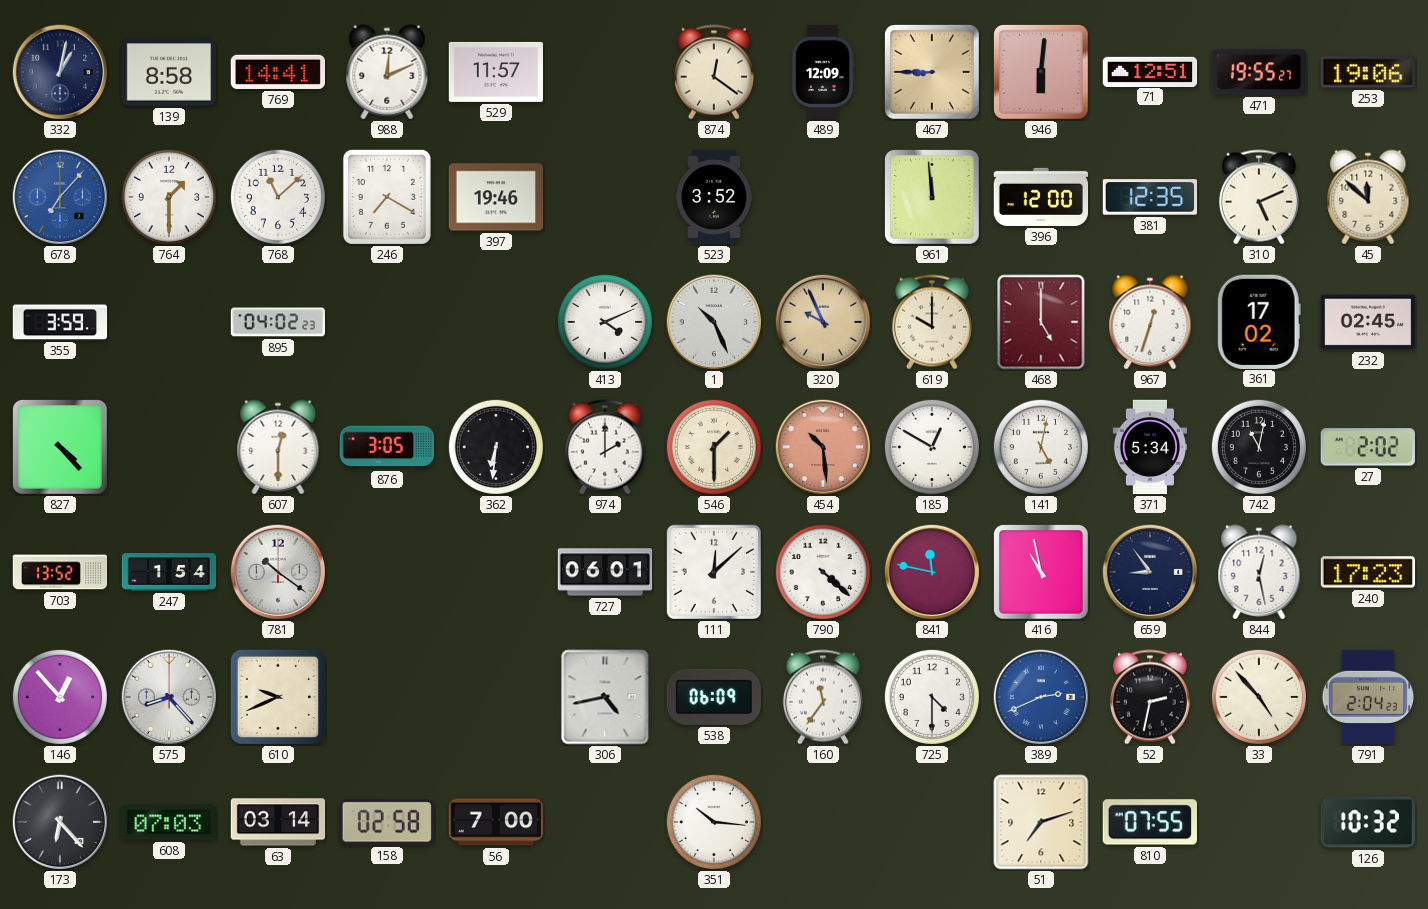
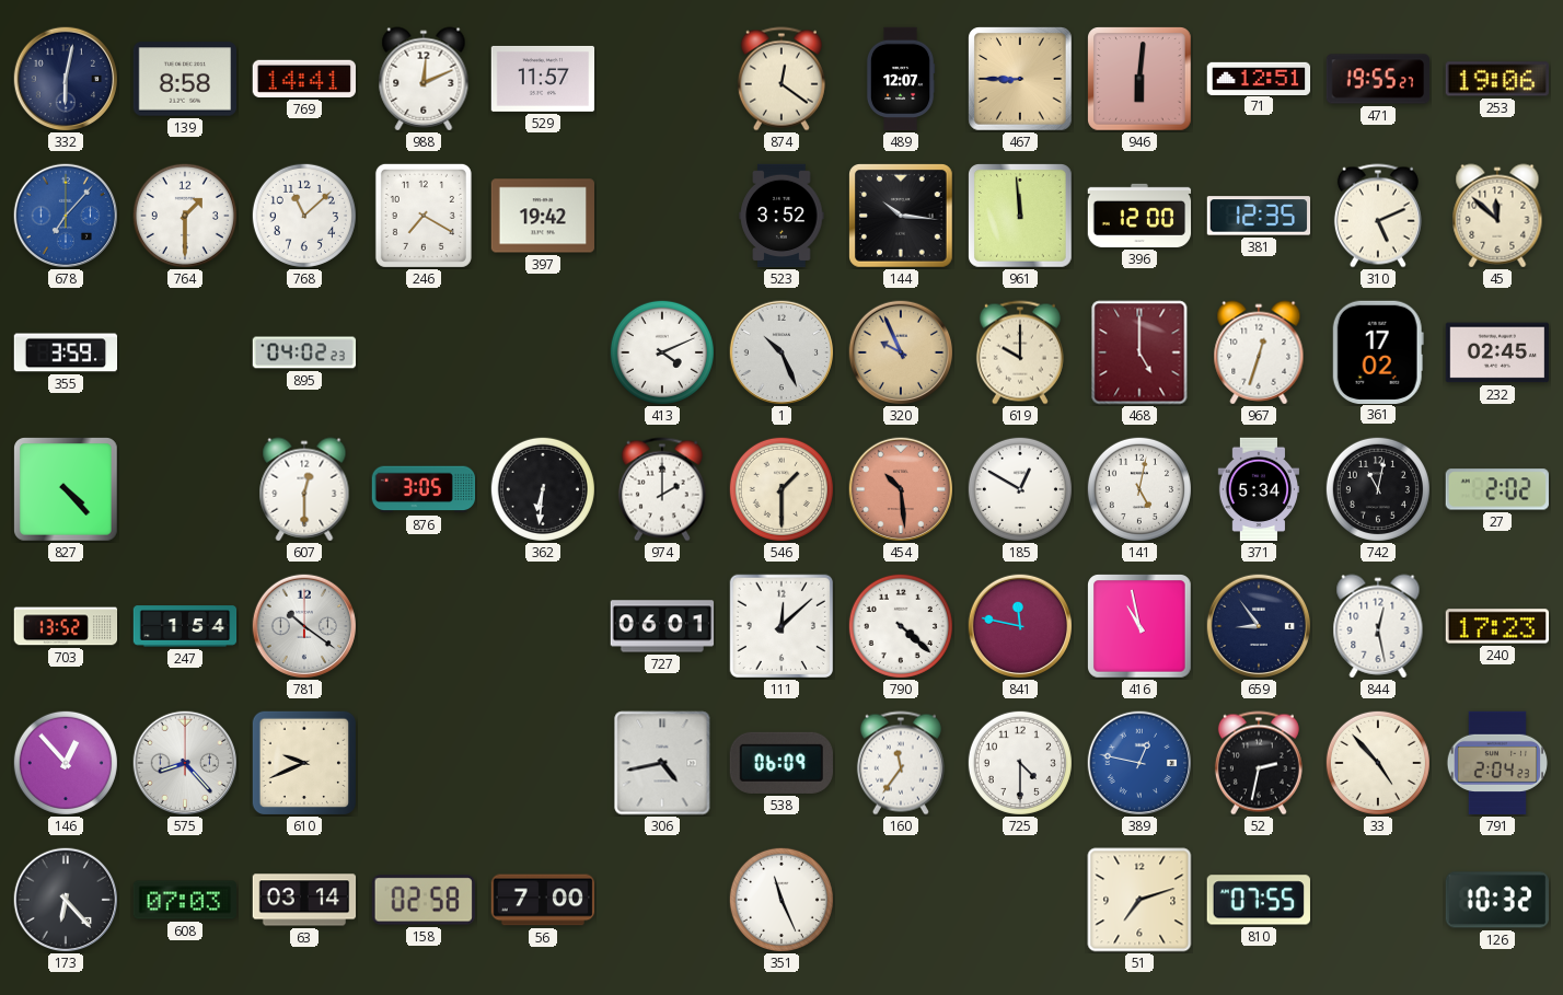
332: 1:02 -> 6:02 (65, 78)
489: 12:09 -> 12:07 (901, 79)
397: 19:46 -> 19:42 (543, 216)
144: none -> 10:16 (902, 217)
389: 2:41 -> 12:47 (1138, 762)
351: 10:16 -> 11:26 (782, 900)
